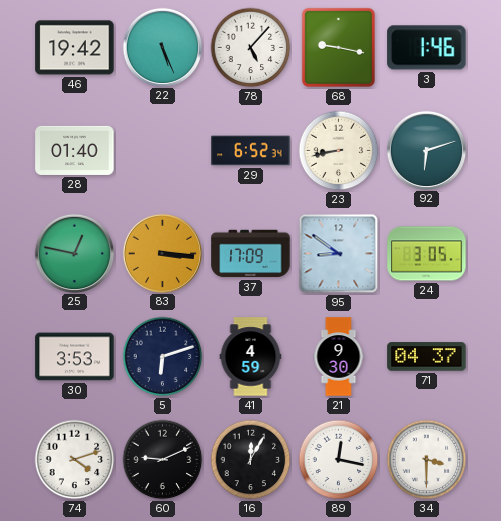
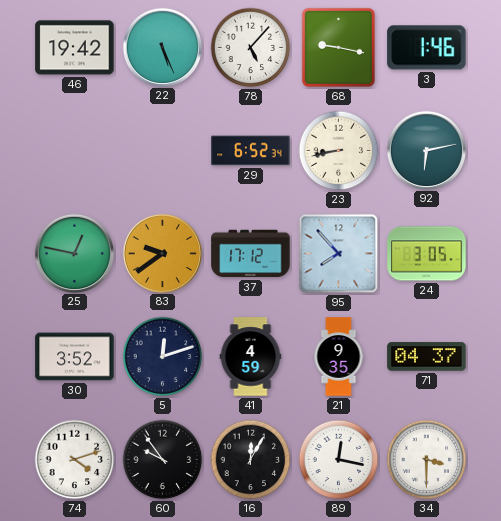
28: 01:40 -> none (75, 150)
92: 6:12 -> 6:13 (426, 150)
83: 3:16 -> 9:39 (162, 253)
37: 17:09 -> 17:12 (251, 254)
95: 8:51 -> 7:53 (339, 254)
30: 3:53 -> 3:52 (75, 357)
5: 6:12 -> 12:12 (163, 357)
21: 9:30 -> 9:35 (339, 357)
60: 9:11 -> 9:54 (163, 460)
